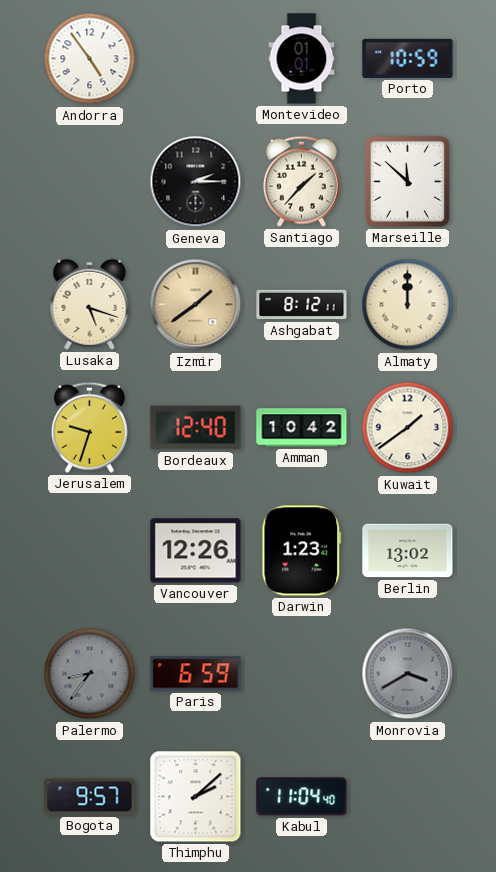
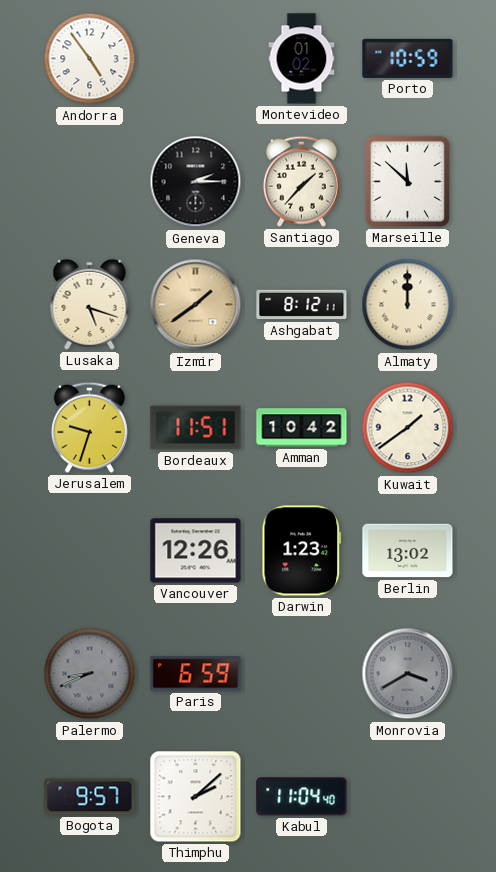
Montevideo: 01:01 -> 01:02 (302, 59)
Bordeaux: 12:40 -> 11:51 (196, 428)
Palermo: 8:36 -> 8:41 (90, 674)
